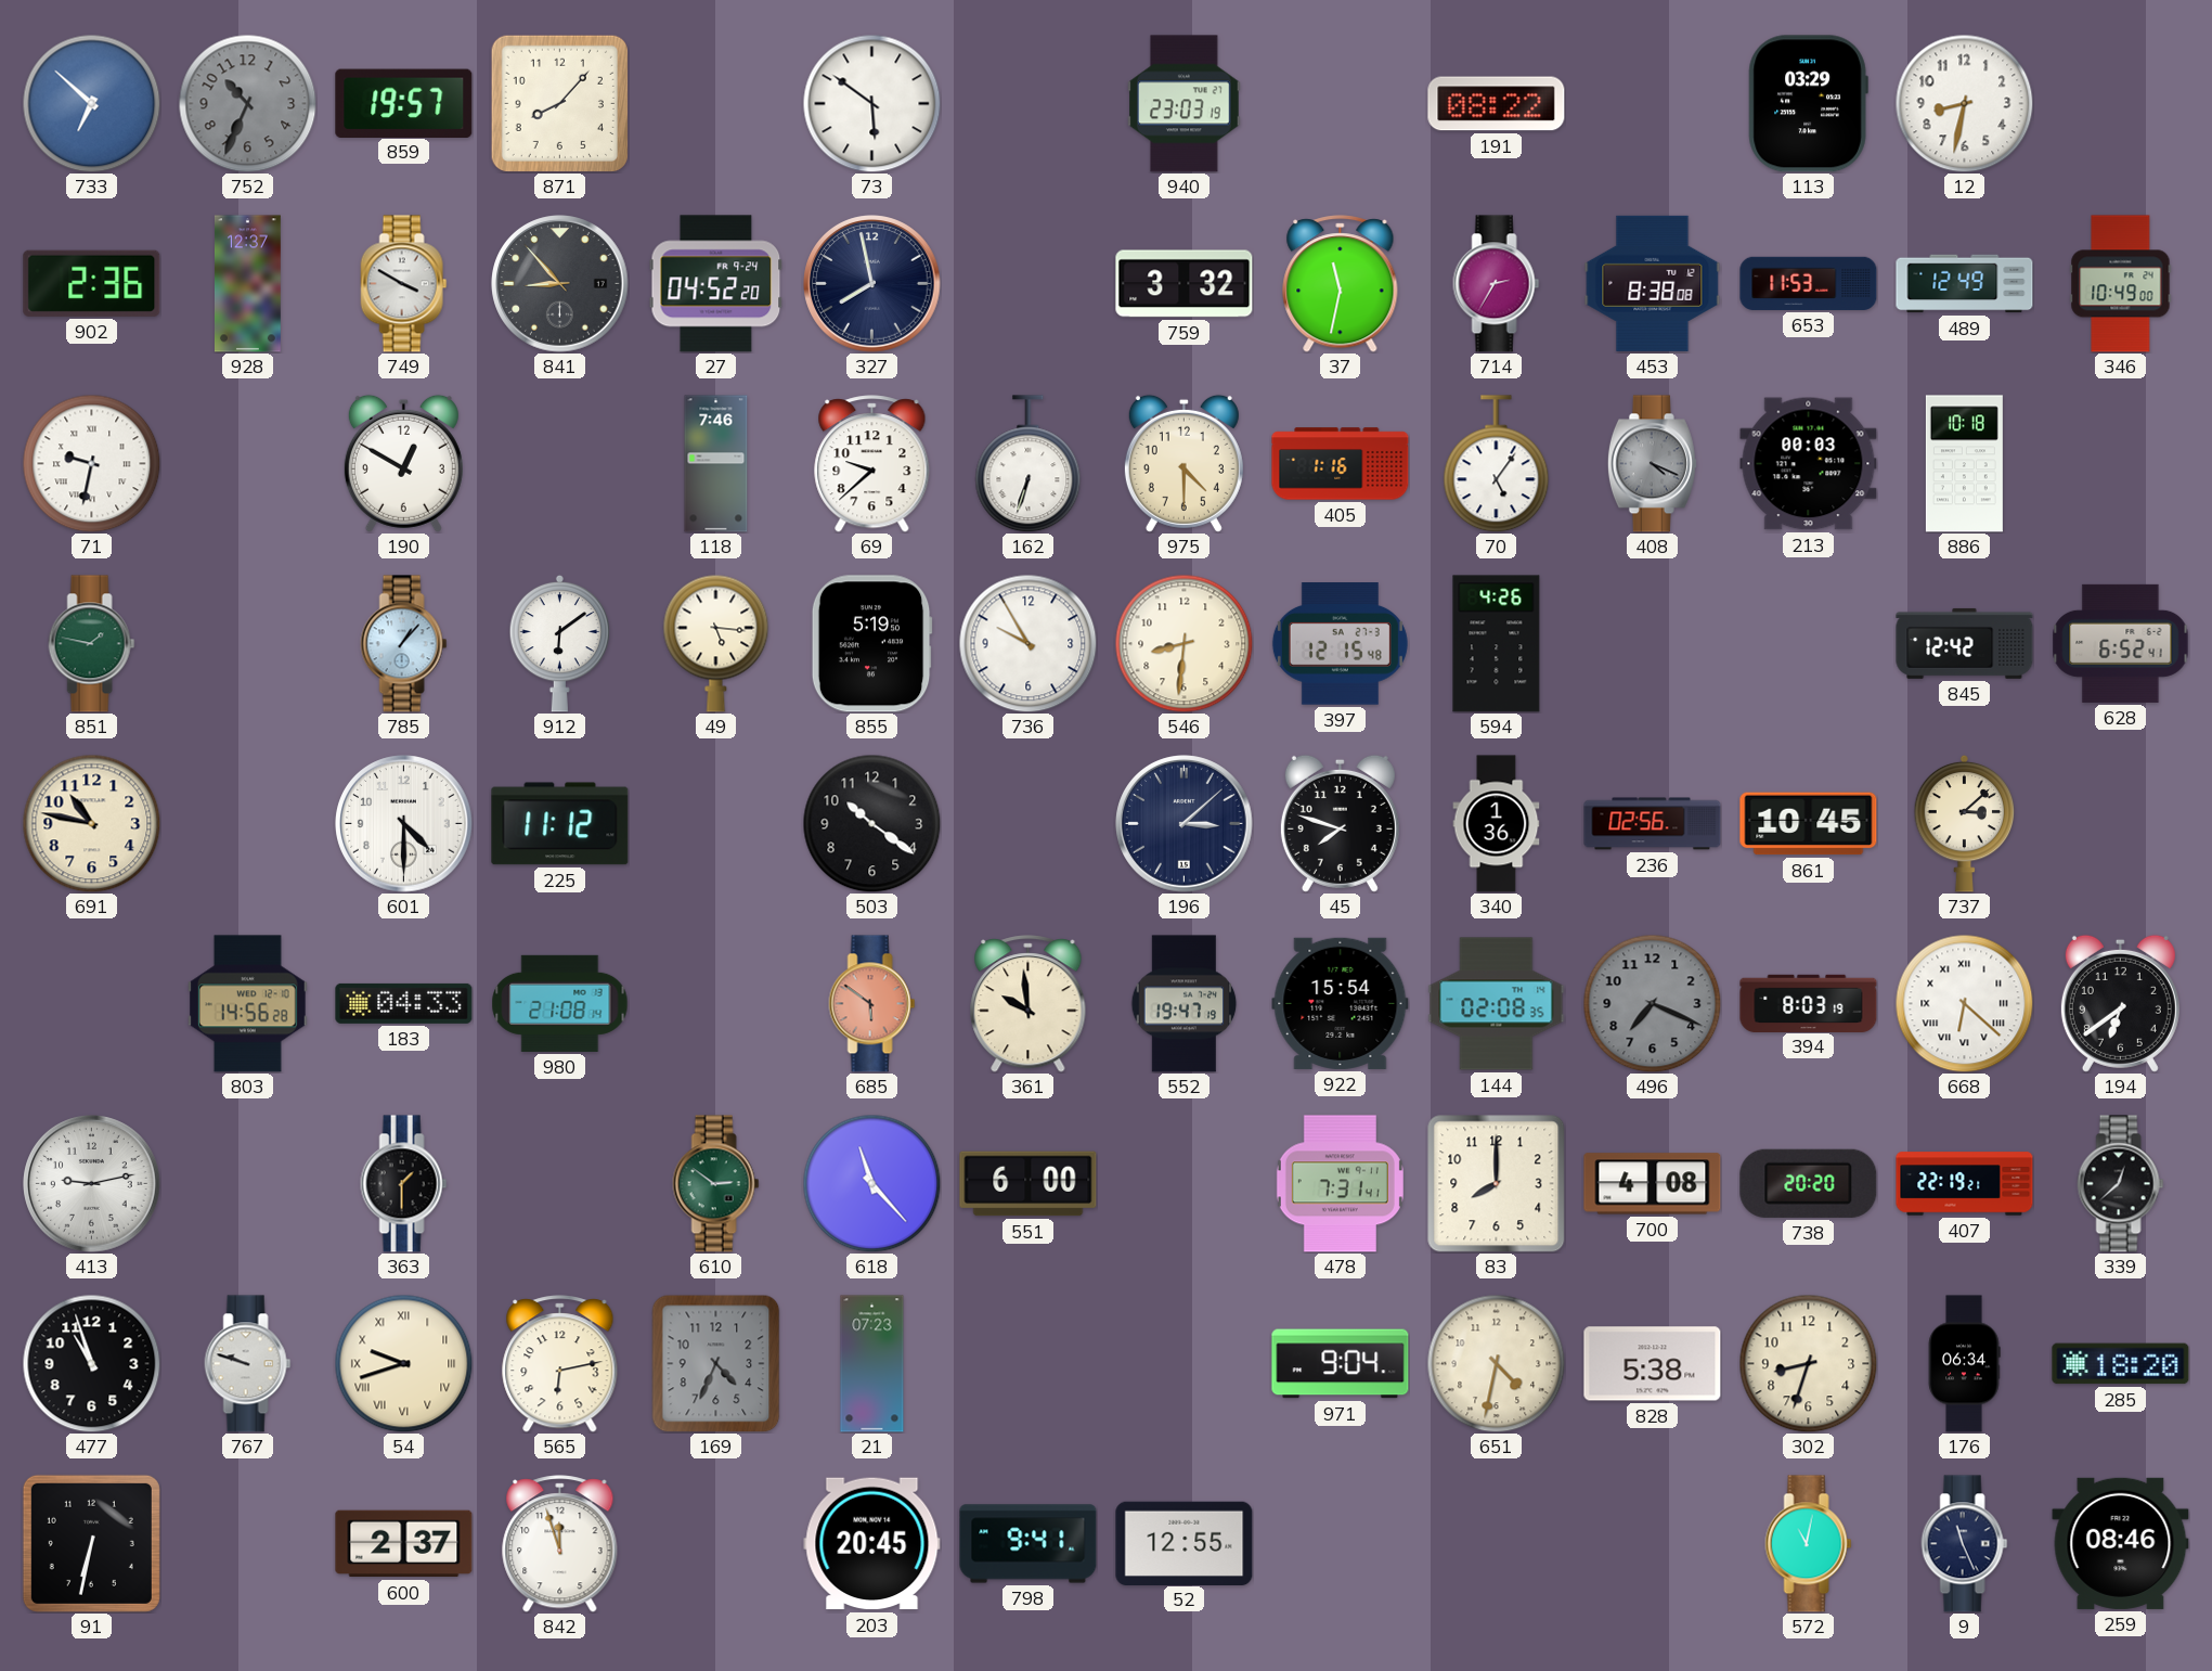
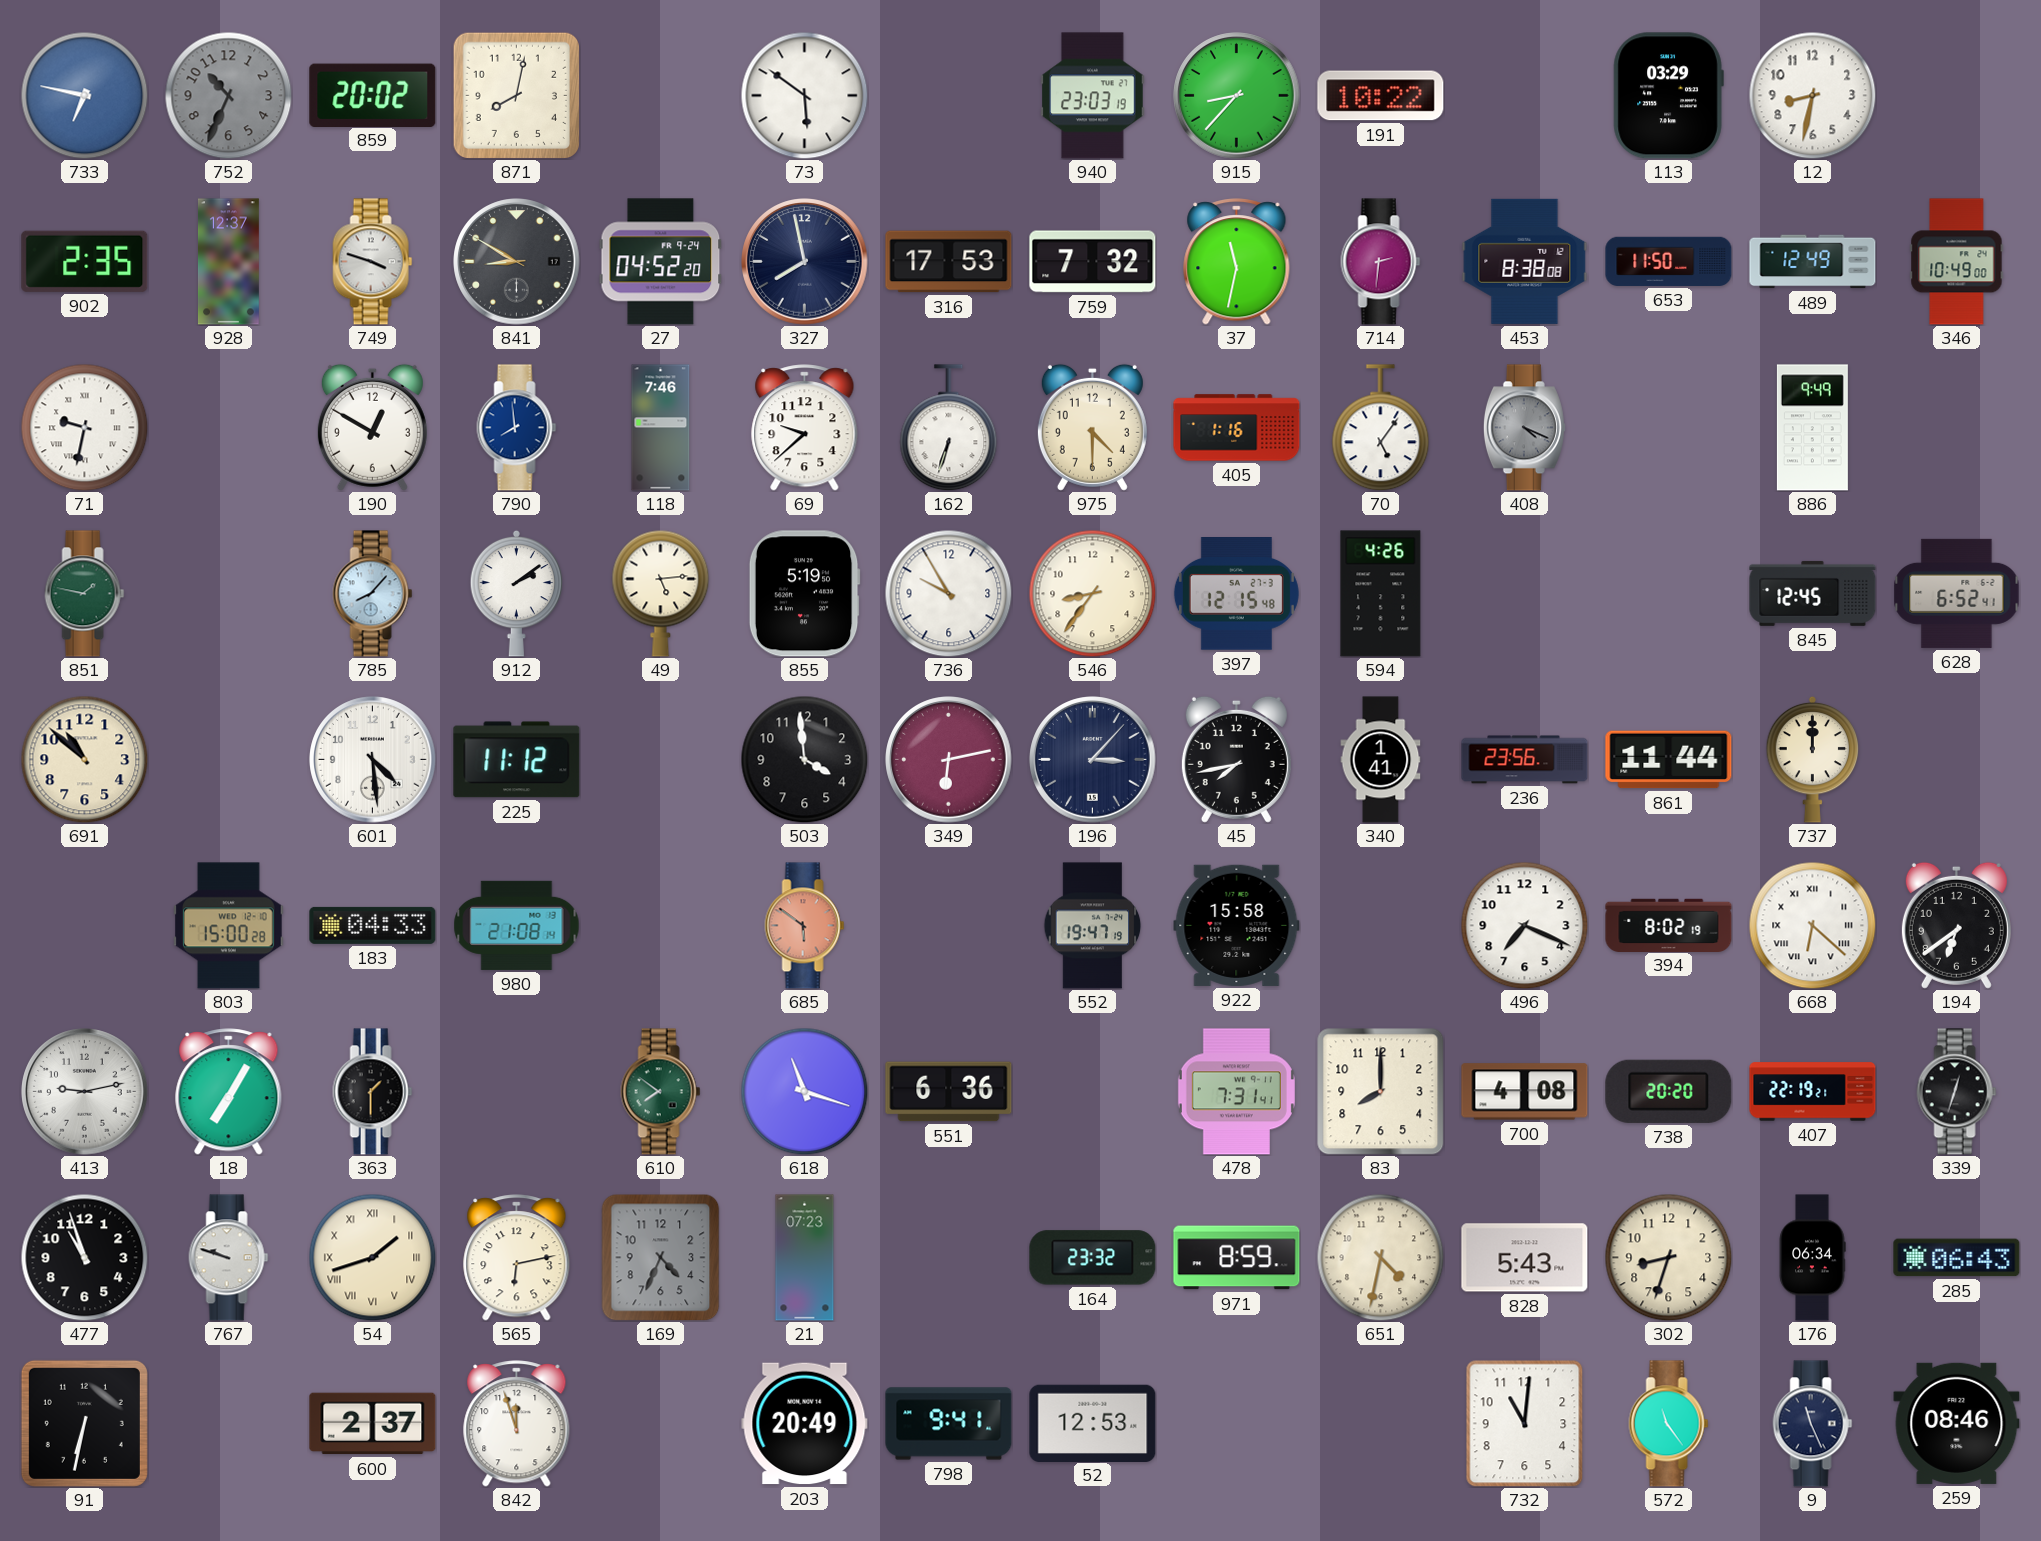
733: 6:52 -> 6:47 (84, 95)
859: 19:57 -> 20:02 (373, 95)
871: 8:07 -> 8:02 (516, 95)
915: none -> 8:37 (1237, 96)
191: 08:22 -> 10:22 (1381, 96)
902: 2:36 -> 2:35 (85, 261)
749: 3:50 -> 3:48 (373, 262)
841: 8:53 -> 8:50 (517, 262)
316: none -> 17:53 (949, 262)
759: 3:32 -> 7:32 (1093, 262)
714: 2:35 -> 2:31 (1381, 262)
653: 11:53 -> 11:50 (1669, 261)
790: none -> 7:59 (517, 428)
213: 00:03 -> none (1809, 464)
886: 10:18 -> 9:49 (1812, 428)
785: 1:07 -> 8:07 (373, 594)
912: 6:09 -> 2:09 (517, 593)
49: 5:16 -> 5:14 (661, 593)
546: 8:31 -> 8:36 (1092, 593)
845: 12:42 -> 12:45 (1813, 593)
691: 10:47 -> 10:52 (84, 759)
601: 4:30 -> 4:29 (373, 760)
503: 10:21 -> 3:59 (804, 759)
349: none -> 6:13 (949, 760)
196: 3:08 -> 3:07 (1093, 760)
45: 7:48 -> 7:43 (1236, 759)
340: 1:36 -> 1:41 (1381, 760)
236: 02:56 -> 23:56 (1525, 760)
861: 10:45 -> 11:44 (1669, 760)
737: 3:08 -> 12:00 (1813, 759)
803: 14:56 -> 15:00 (229, 926)
361: 9:59 -> none (1029, 1004)
922: 15:54 -> 15:58 (1237, 925)
144: 02:08 -> none (1497, 1004)
496 dial: grey -> white (1524, 925)
394: 8:03 -> 8:02 (1669, 925)
18: none -> 7:05 (229, 1092)
610: 2:51 -> 7:51 (661, 1092)
618: 11:23 -> 11:18 (804, 1091)
551: 6:00 -> 6:36 (949, 1092)
339: 12:38 -> 12:33 (1957, 1092)
54: 9:42 -> 1:42 (372, 1257)
164: none -> 23:32 (1093, 1258)
971: 9:04 -> 8:59 (1237, 1258)
828: 5:38 -> 5:43 (1525, 1258)
285: 18:20 -> 06:43 (1957, 1258)
203: 20:45 -> 20:49 (805, 1424)
52: 12:55 -> 12:53 (1093, 1423)
732: none -> 11:01 (1525, 1423)
572: 11:02 -> 11:24 (1669, 1424)
